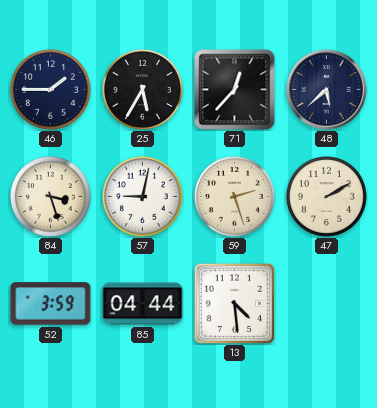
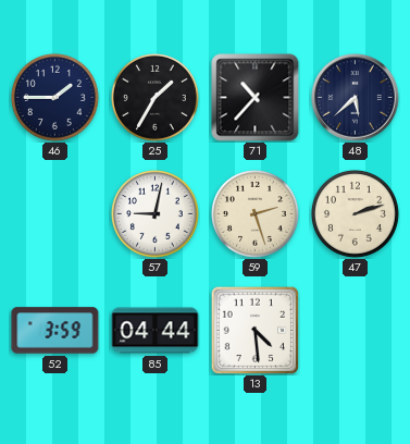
25: 5:35 -> 1:35 (154, 97)
71: 12:37 -> 10:37 (256, 98)
84: 3:27 -> none (50, 196)
47: 2:10 -> 2:12 (355, 213)
